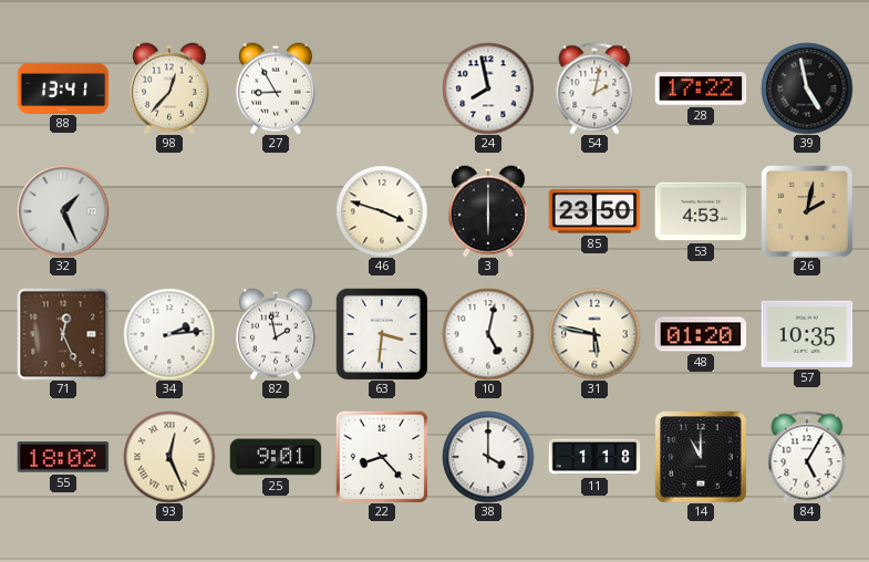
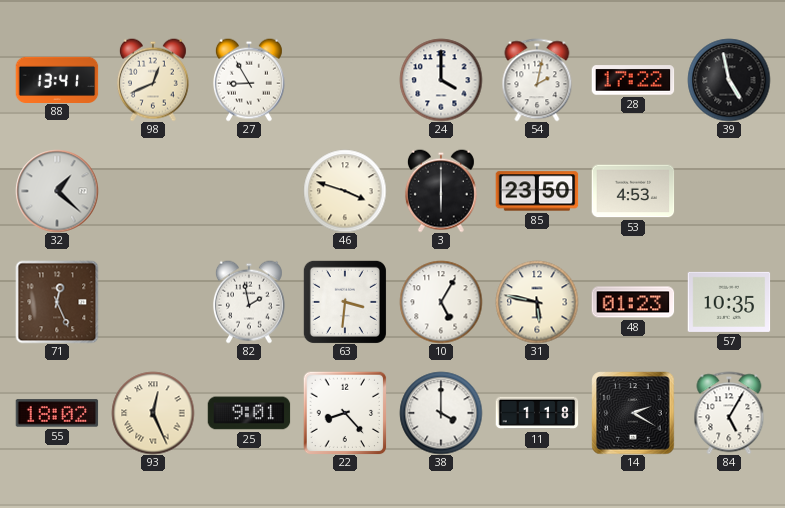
98: 12:37 -> 12:41 (153, 80)
24: 7:58 -> 4:00 (441, 80)
32: 1:26 -> 1:22 (57, 191)
26: 2:02 -> none (807, 211)
34: 2:14 -> none (169, 334)
10: 5:02 -> 5:05 (441, 302)
48: 01:20 -> 01:23 (633, 302)
14: 11:00 -> 2:20 (633, 413)
